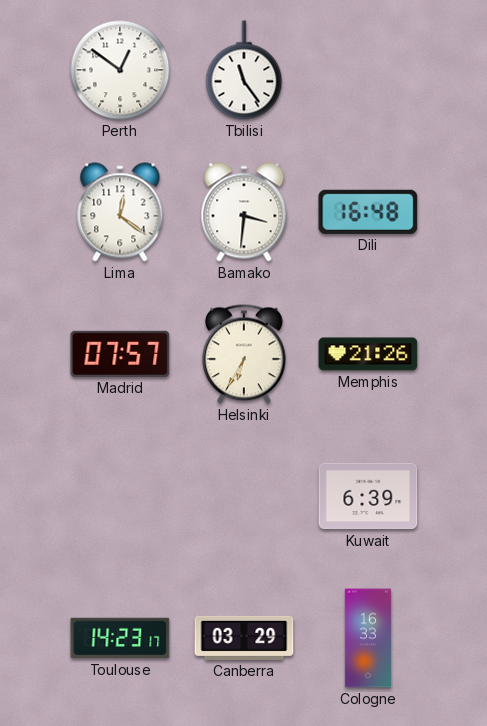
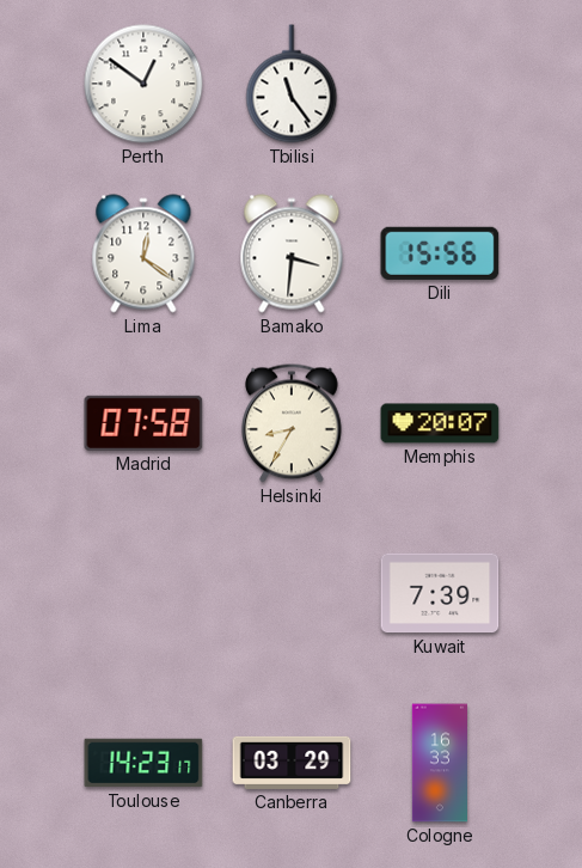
Dili: 16:48 -> 15:56 (440, 253)
Madrid: 07:57 -> 07:58 (143, 423)
Helsinki: 6:35 -> 8:35 (293, 423)
Memphis: 21:26 -> 20:07 (440, 423)
Kuwait: 6:39 -> 7:39 (440, 593)
